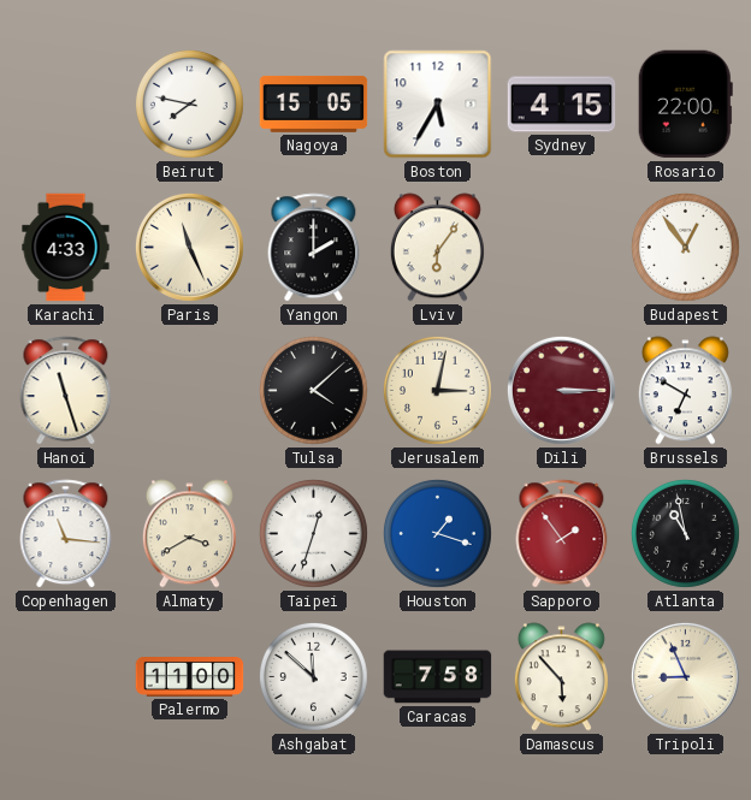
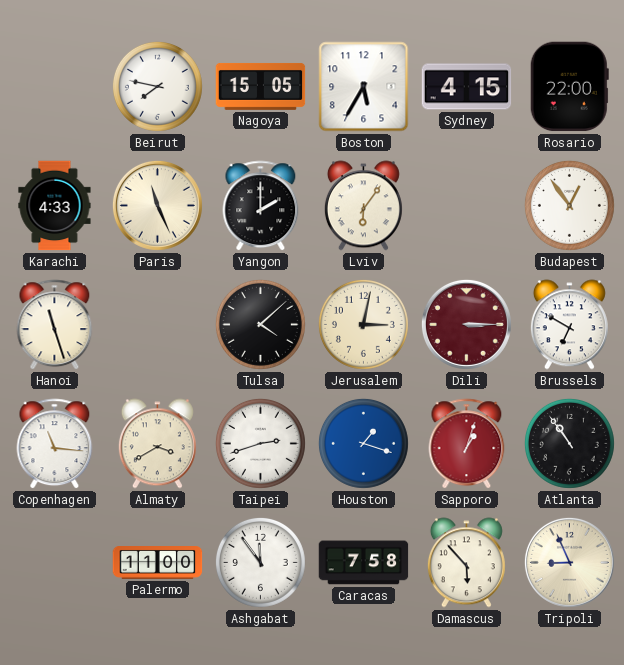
Taipei: 12:33 -> 2:42 (260, 443)
Sapporo: 1:54 -> 1:03 (467, 444)
Atlanta: 10:58 -> 10:54 (569, 443)
Ashgabat: 11:52 -> 11:54 (260, 562)
